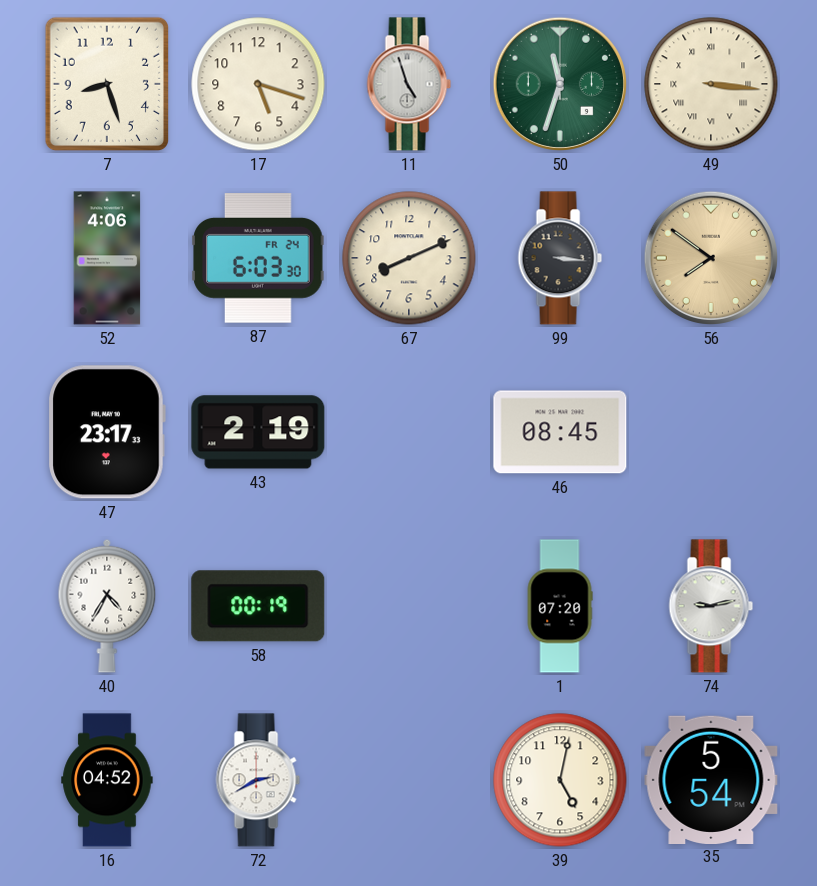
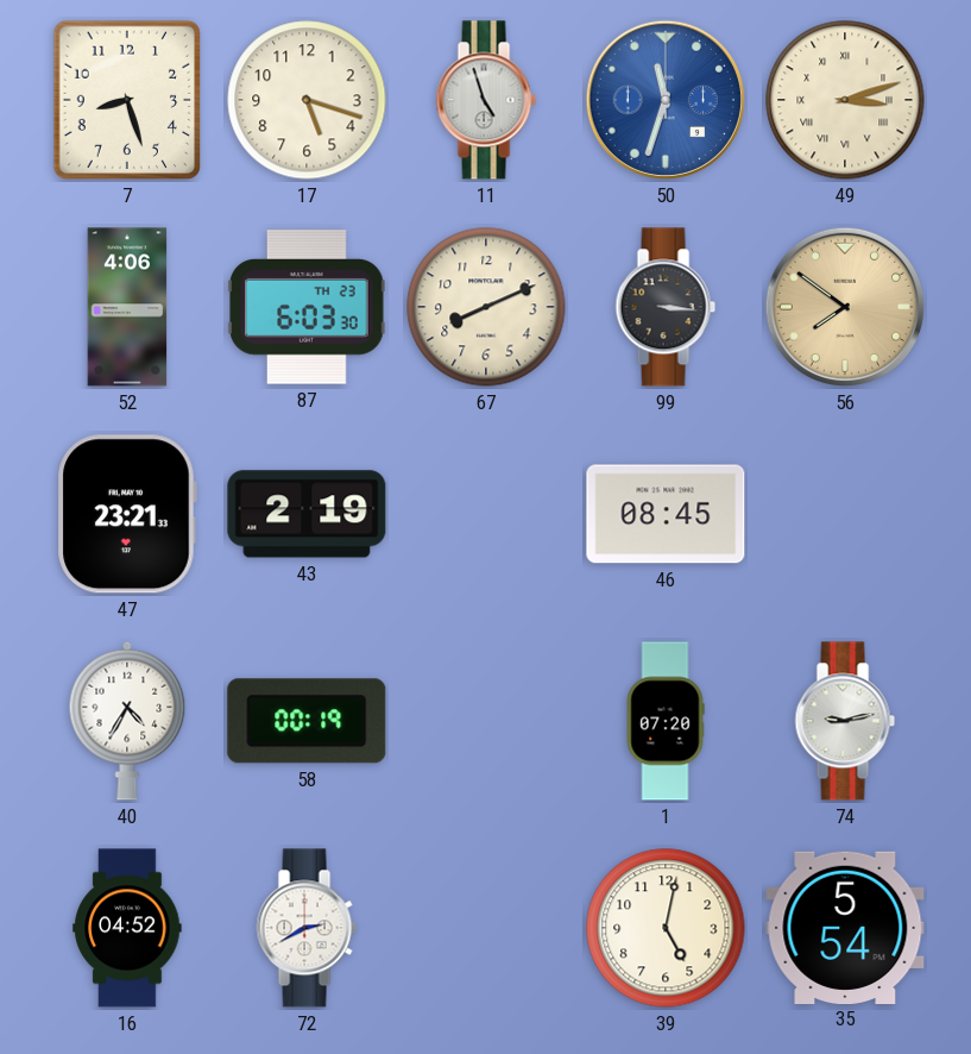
50 dial: green -> blue (666, 100)
49: 3:16 -> 3:12 (845, 100)
87 date: FR 24 -> TH 23 (307, 307)
47: 23:17 -> 23:21 (127, 514)
